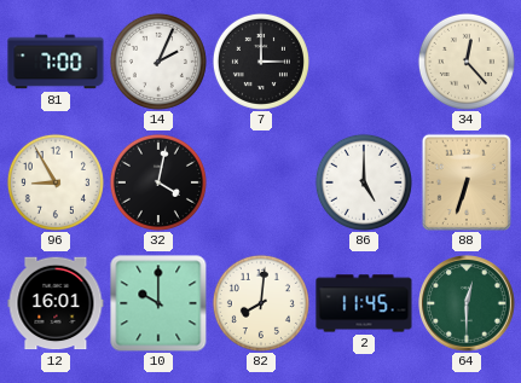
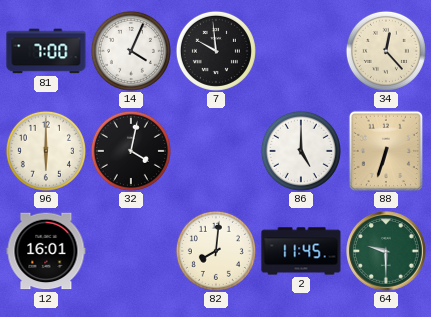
14: 2:04 -> 4:04 (131, 51)
7: 3:00 -> 9:59 (216, 51)
96: 8:55 -> 6:00 (46, 151)
10: 10:00 -> none (158, 303)
64: 12:30 -> 9:30 (387, 252)
